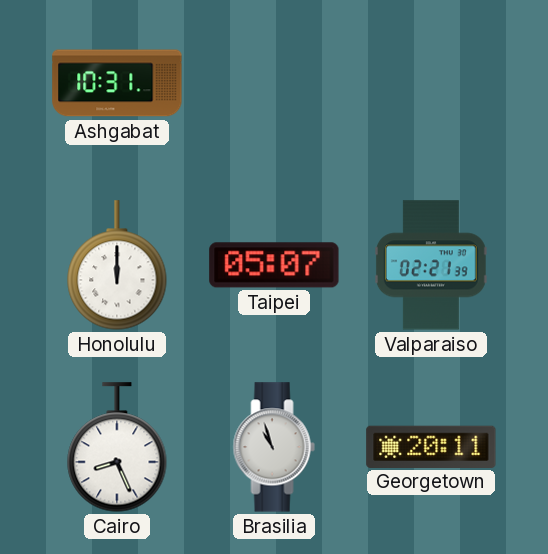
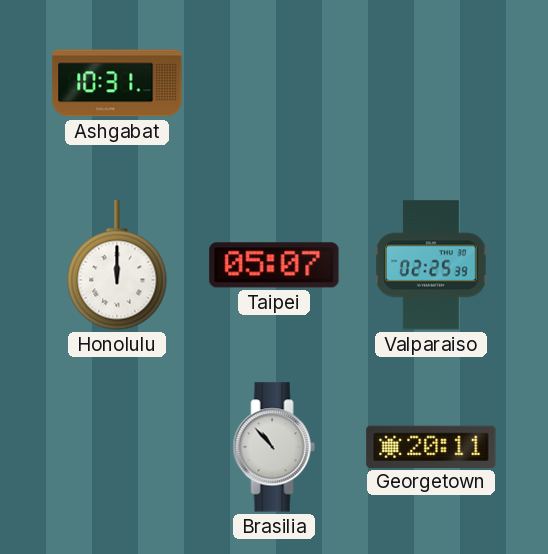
Valparaiso: 02:21 -> 02:25 (431, 265)
Cairo: 8:26 -> none (117, 447)
Brasilia: 10:57 -> 10:53 (274, 447)
